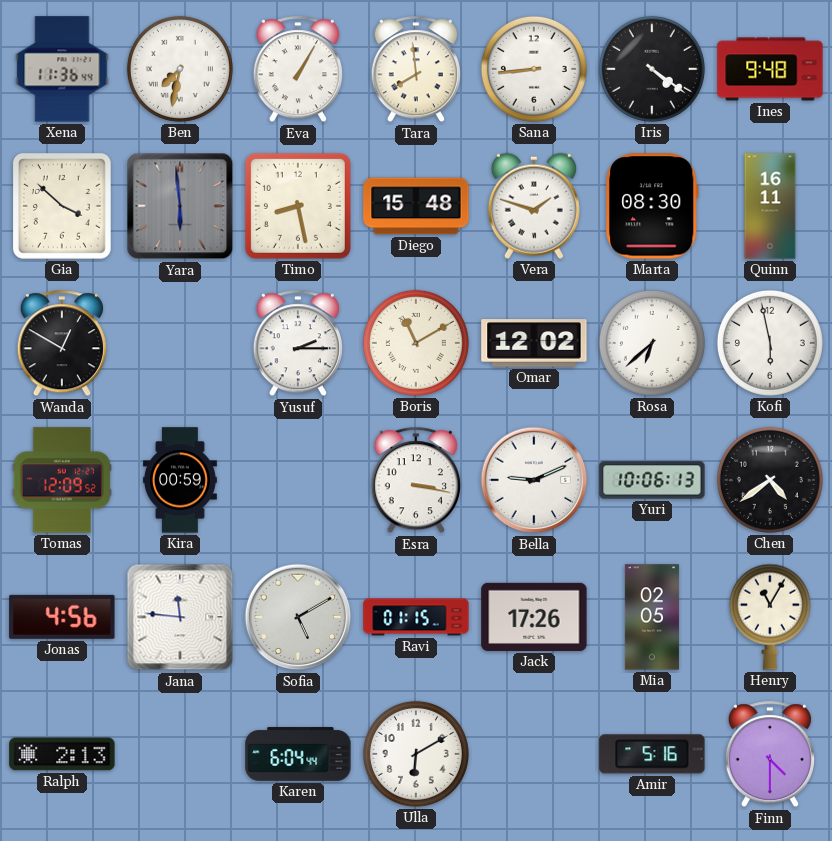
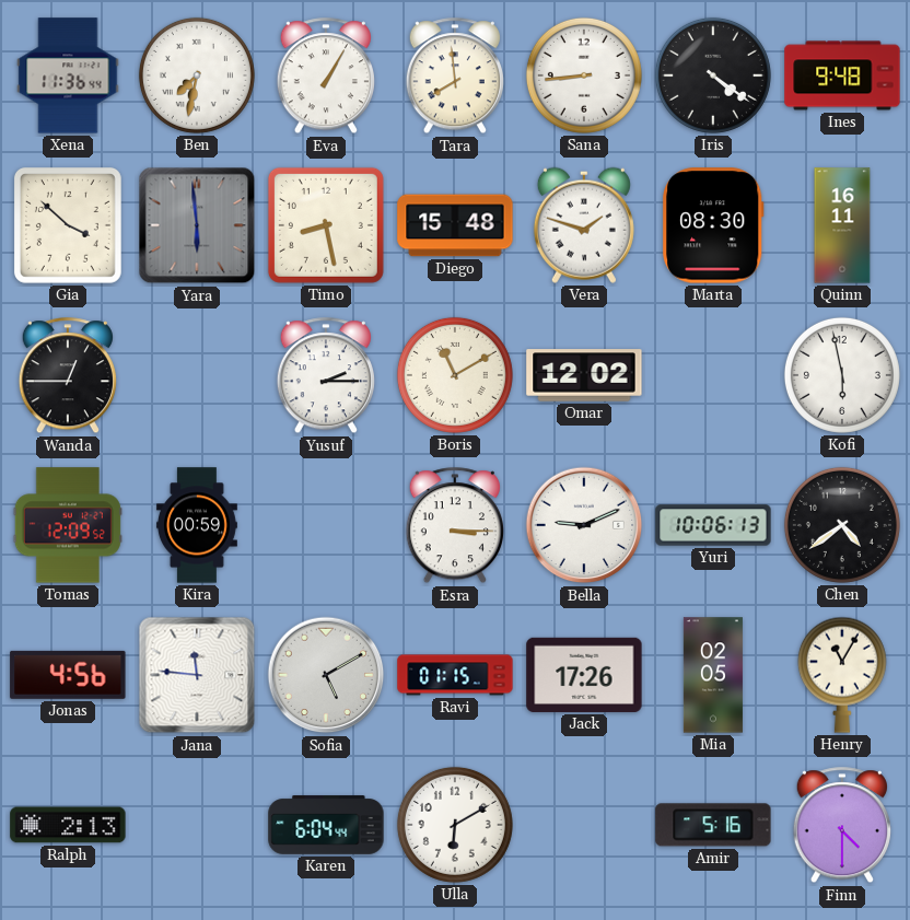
Wanda: 12:50 -> 12:45 (68, 376)
Rosa: 6:38 -> none (652, 343)
Esra: 3:17 -> 3:15 (455, 526)
